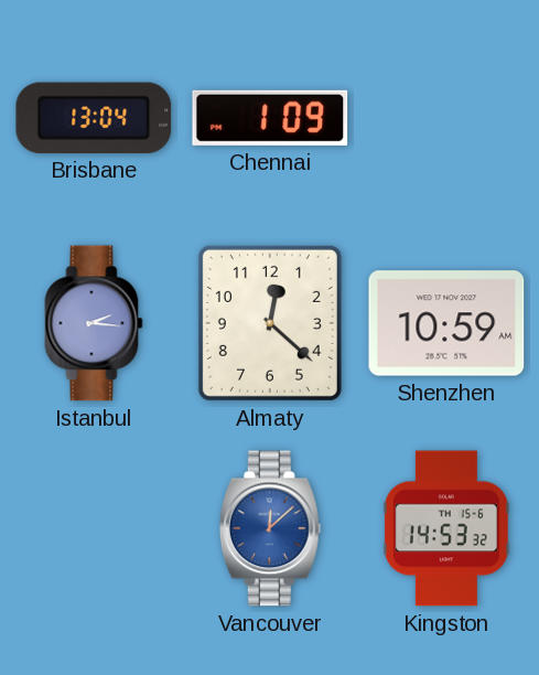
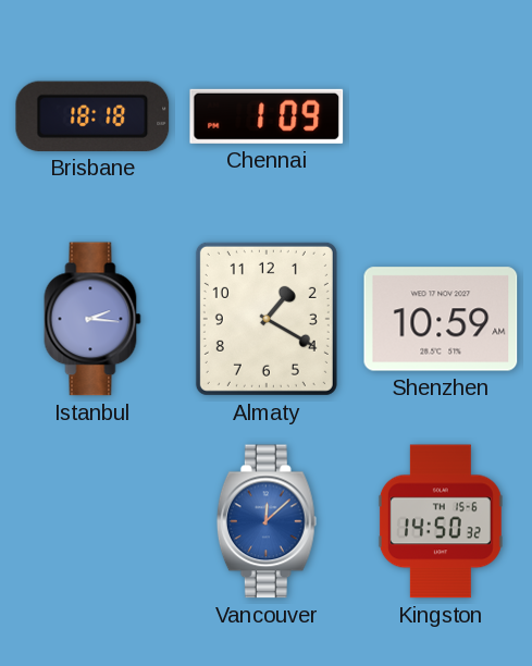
Brisbane: 13:04 -> 18:18 (92, 116)
Almaty: 12:22 -> 1:20 (267, 319)
Kingston: 14:53 -> 14:50 (441, 521)
